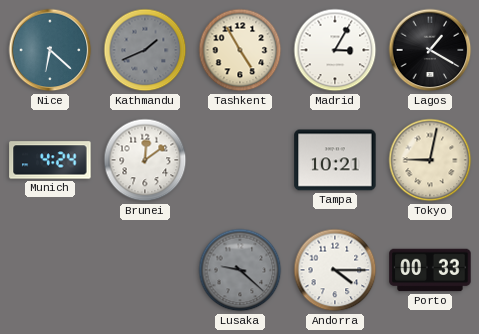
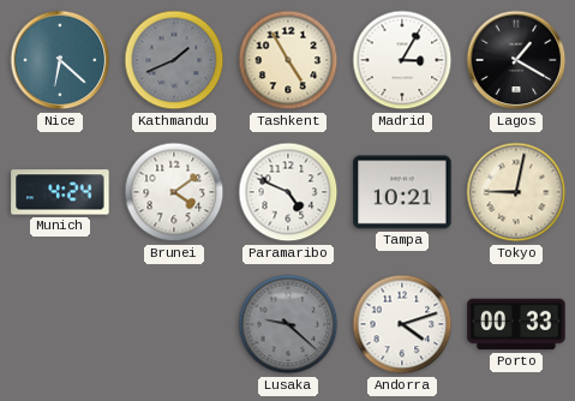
Brunei: 12:09 -> 4:09 (174, 192)
Paramaribo: none -> 4:49 (288, 192)
Andorra: 4:15 -> 4:12 (402, 324)
